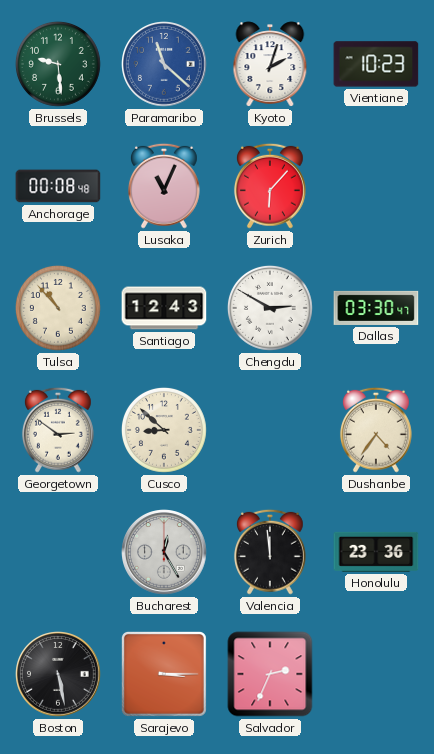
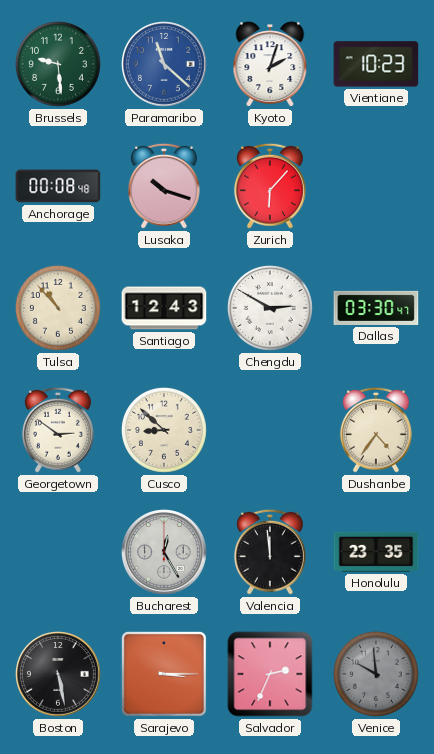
Lusaka: 11:04 -> 10:18 (164, 186)
Honolulu: 23:36 -> 23:35 (376, 552)
Venice: none -> 9:59 (376, 674)
